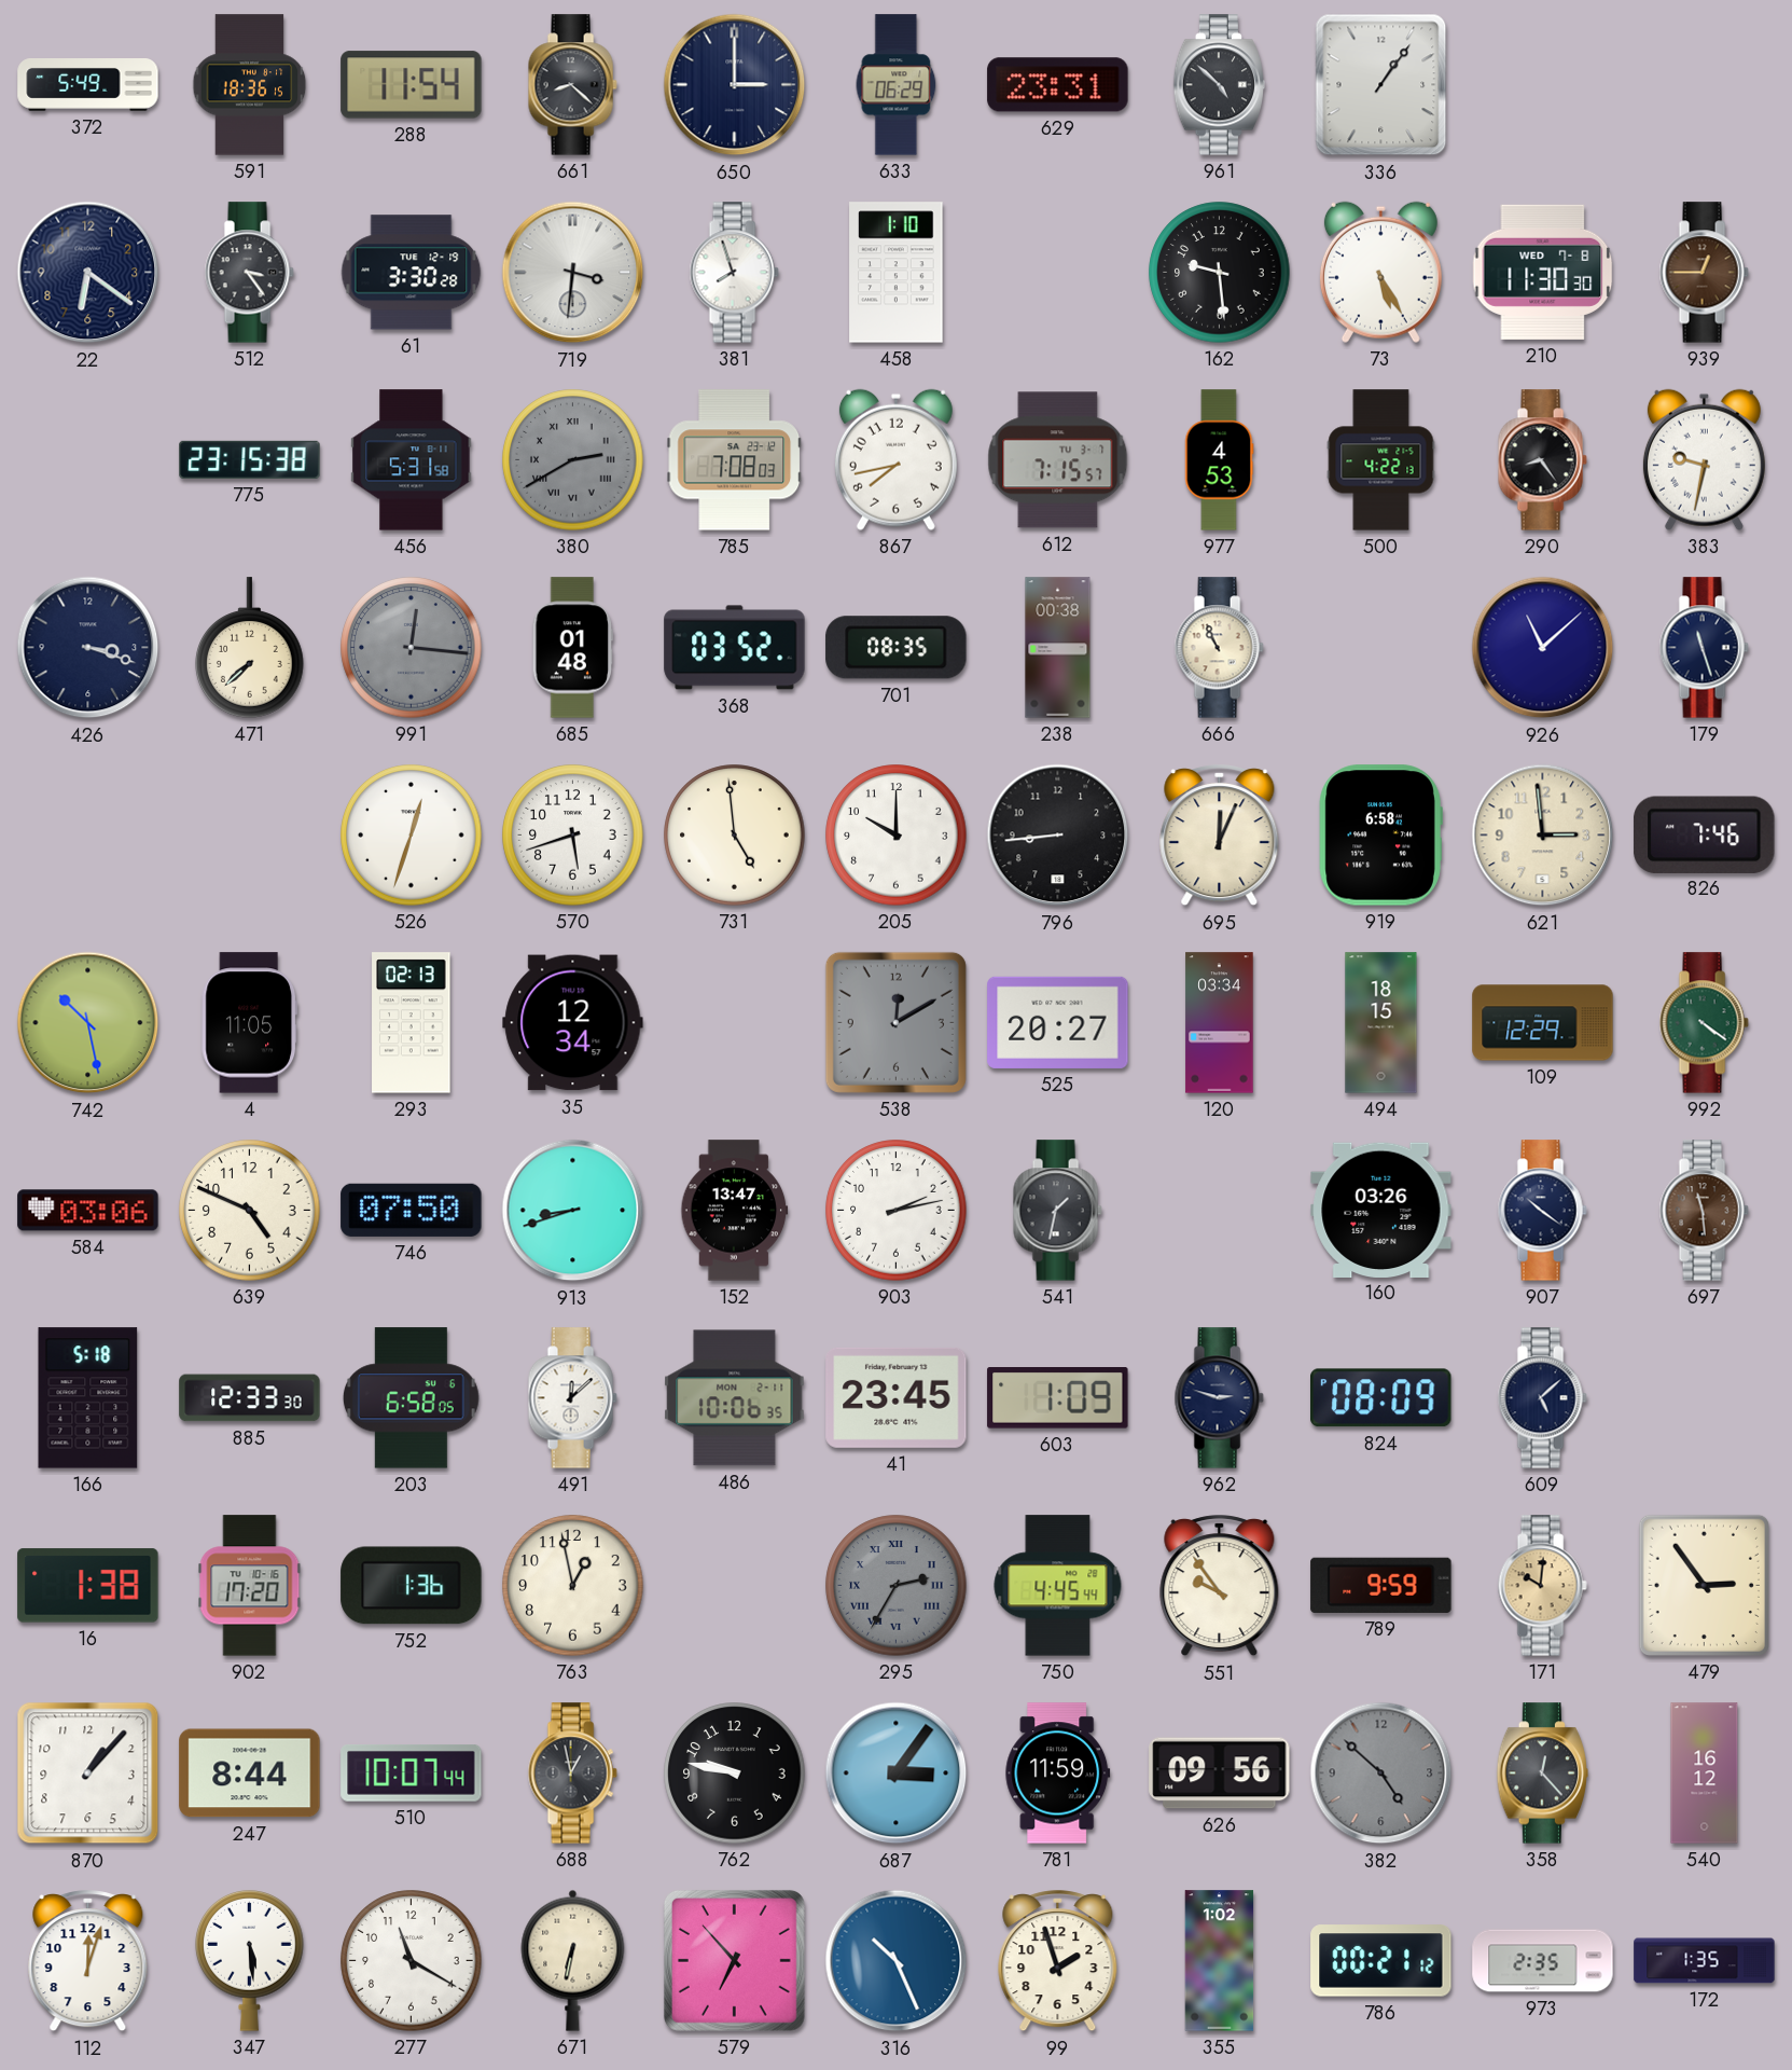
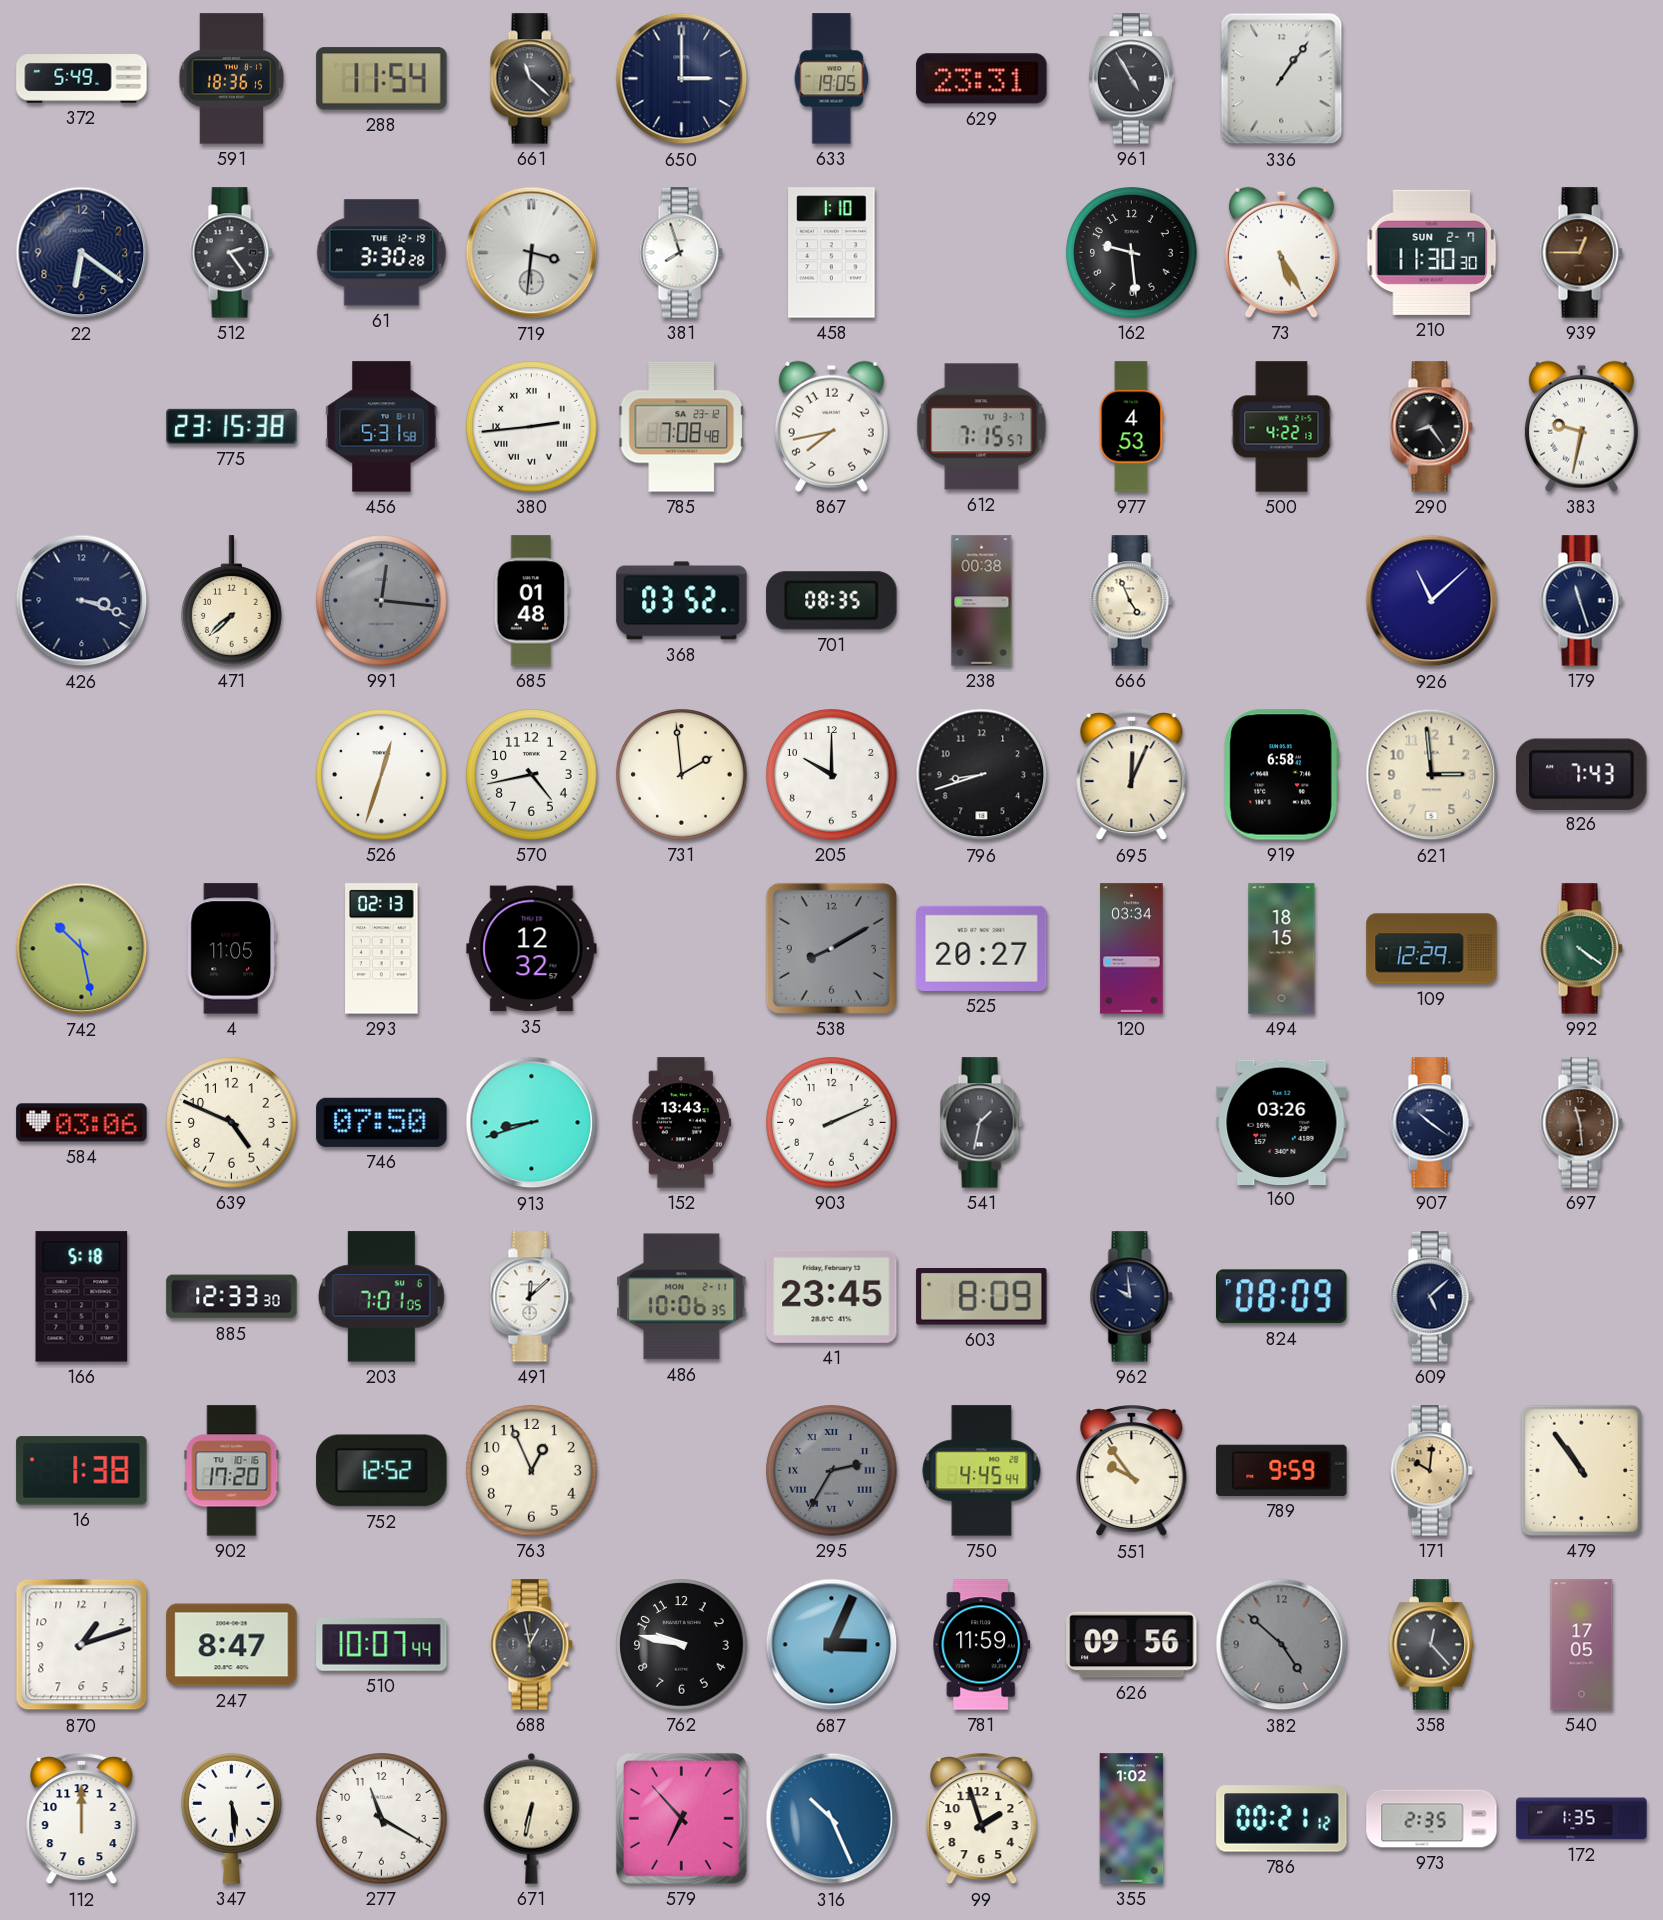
661: 8:22 -> 11:22 (531, 79)
633: 06:29 -> 19:05 (832, 79)
961: 4:52 -> 4:55 (1132, 79)
512: 3:24 -> 2:24 (231, 253)
210 date: WED 7-8 -> SUN 2-7 (1432, 252)
380: 2:40 -> 2:44 (532, 427)
380 dial: grey -> white (532, 427)
785: 7:08:03 -> 7:08:48 (682, 427)
666: 10:56 -> 4:56 (1131, 601)
570: 5:42 -> 4:43 (532, 775)
731: 4:59 -> 1:59 (682, 775)
796: 8:44 -> 8:42 (982, 775)
826: 7:46 -> 7:43 (1582, 774)
35: 12:34 -> 12:32 (532, 949)
538: 12:10 -> 8:10 (831, 948)
152: 13:47 -> 13:43 (682, 1123)
903: 2:13 -> 2:11 (832, 1123)
203: 6:58 -> 7:01 (381, 1297)
603: 1:09 -> 8:09 (982, 1297)
962: 2:48 -> 9:59 (1131, 1297)
752: 1:36 -> 12:52 (382, 1471)
763: 12:58 -> 12:56 (532, 1471)
479: 2:54 -> 10:54 (1581, 1470)
870: 1:07 -> 1:12 (82, 1645)
247: 8:44 -> 8:47 (232, 1645)
687: 3:06 -> 3:04 (832, 1645)
540: 16:12 -> 17:05 (1582, 1645)
112: 12:03 -> 12:00 (82, 1819)
